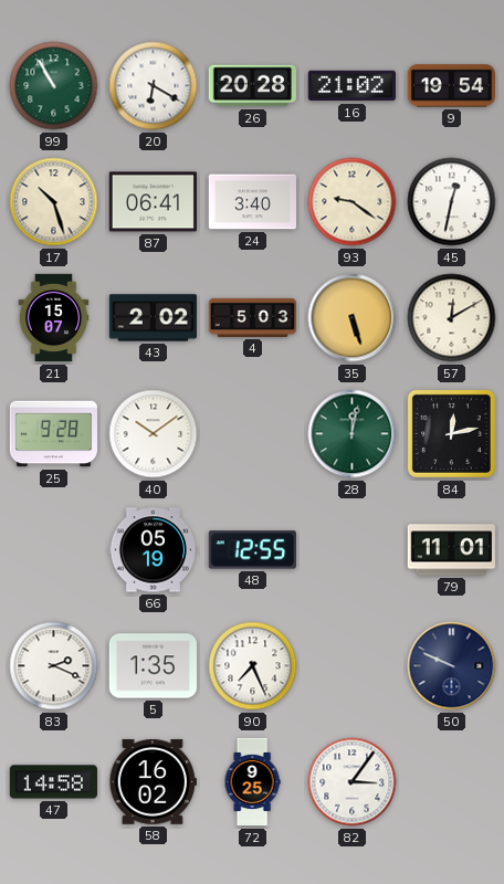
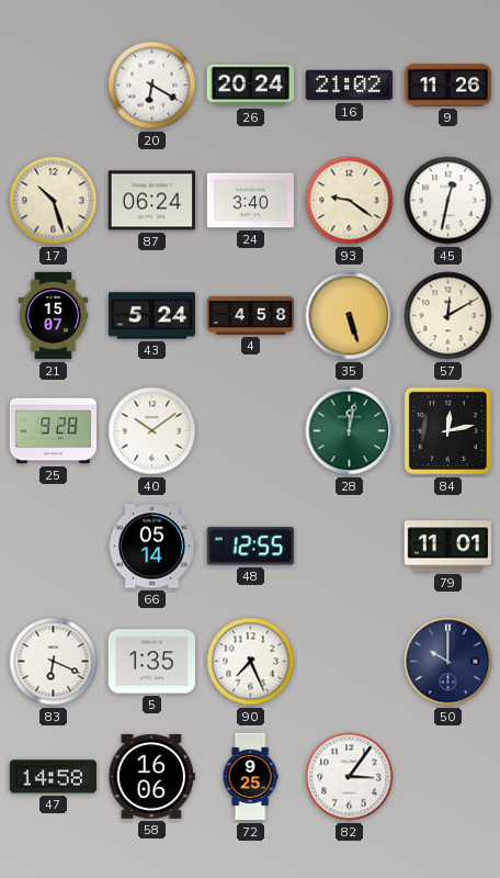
99: 10:55 -> none (54, 86)
26: 20:28 -> 20:24 (250, 86)
9: 19:54 -> 11:26 (447, 86)
87: 06:41 -> 06:24 (151, 201)
43: 2:02 -> 5:24 (151, 316)
4: 5:03 -> 4:58 (251, 315)
66: 05:19 -> 05:14 (151, 547)
83: 2:19 -> 6:19 (54, 662)
50: 9:49 -> 10:00 (448, 662)
58: 16:02 -> 16:06 (151, 776)
